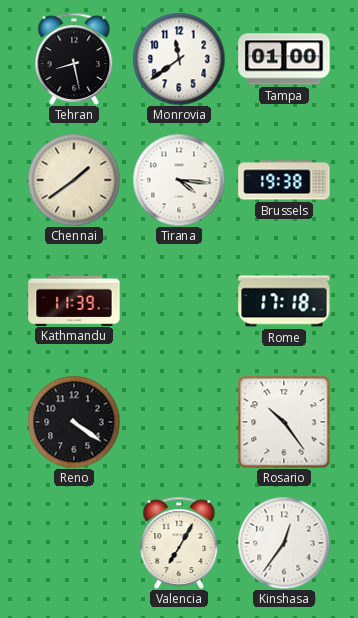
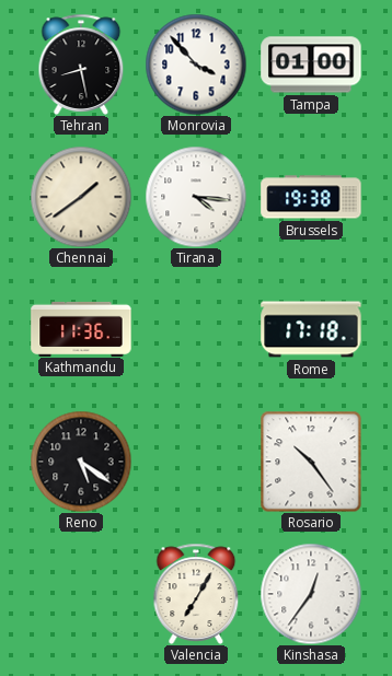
Monrovia: 11:39 -> 3:53 (196, 65)
Kathmandu: 11:39 -> 11:36 (81, 328)
Reno: 4:21 -> 5:21 (81, 462)
